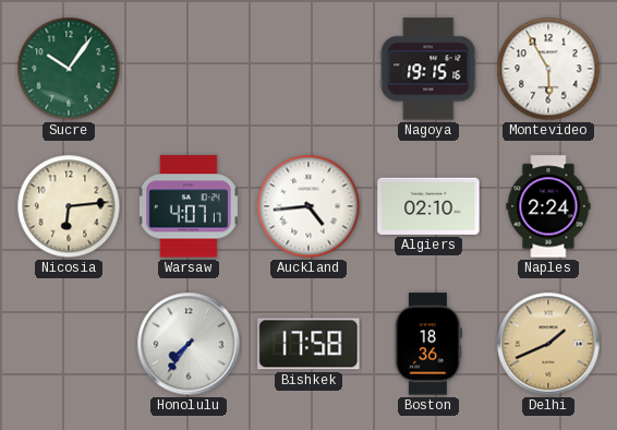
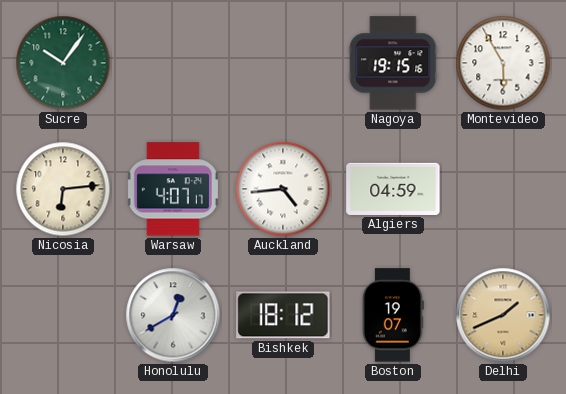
Algiers: 02:10 -> 04:59 (393, 189)
Naples: 2:24 -> none (548, 206)
Honolulu: 7:36 -> 12:40 (173, 315)
Bishkek: 17:58 -> 18:12 (283, 315)
Boston: 18:36 -> 19:07 (393, 315)
